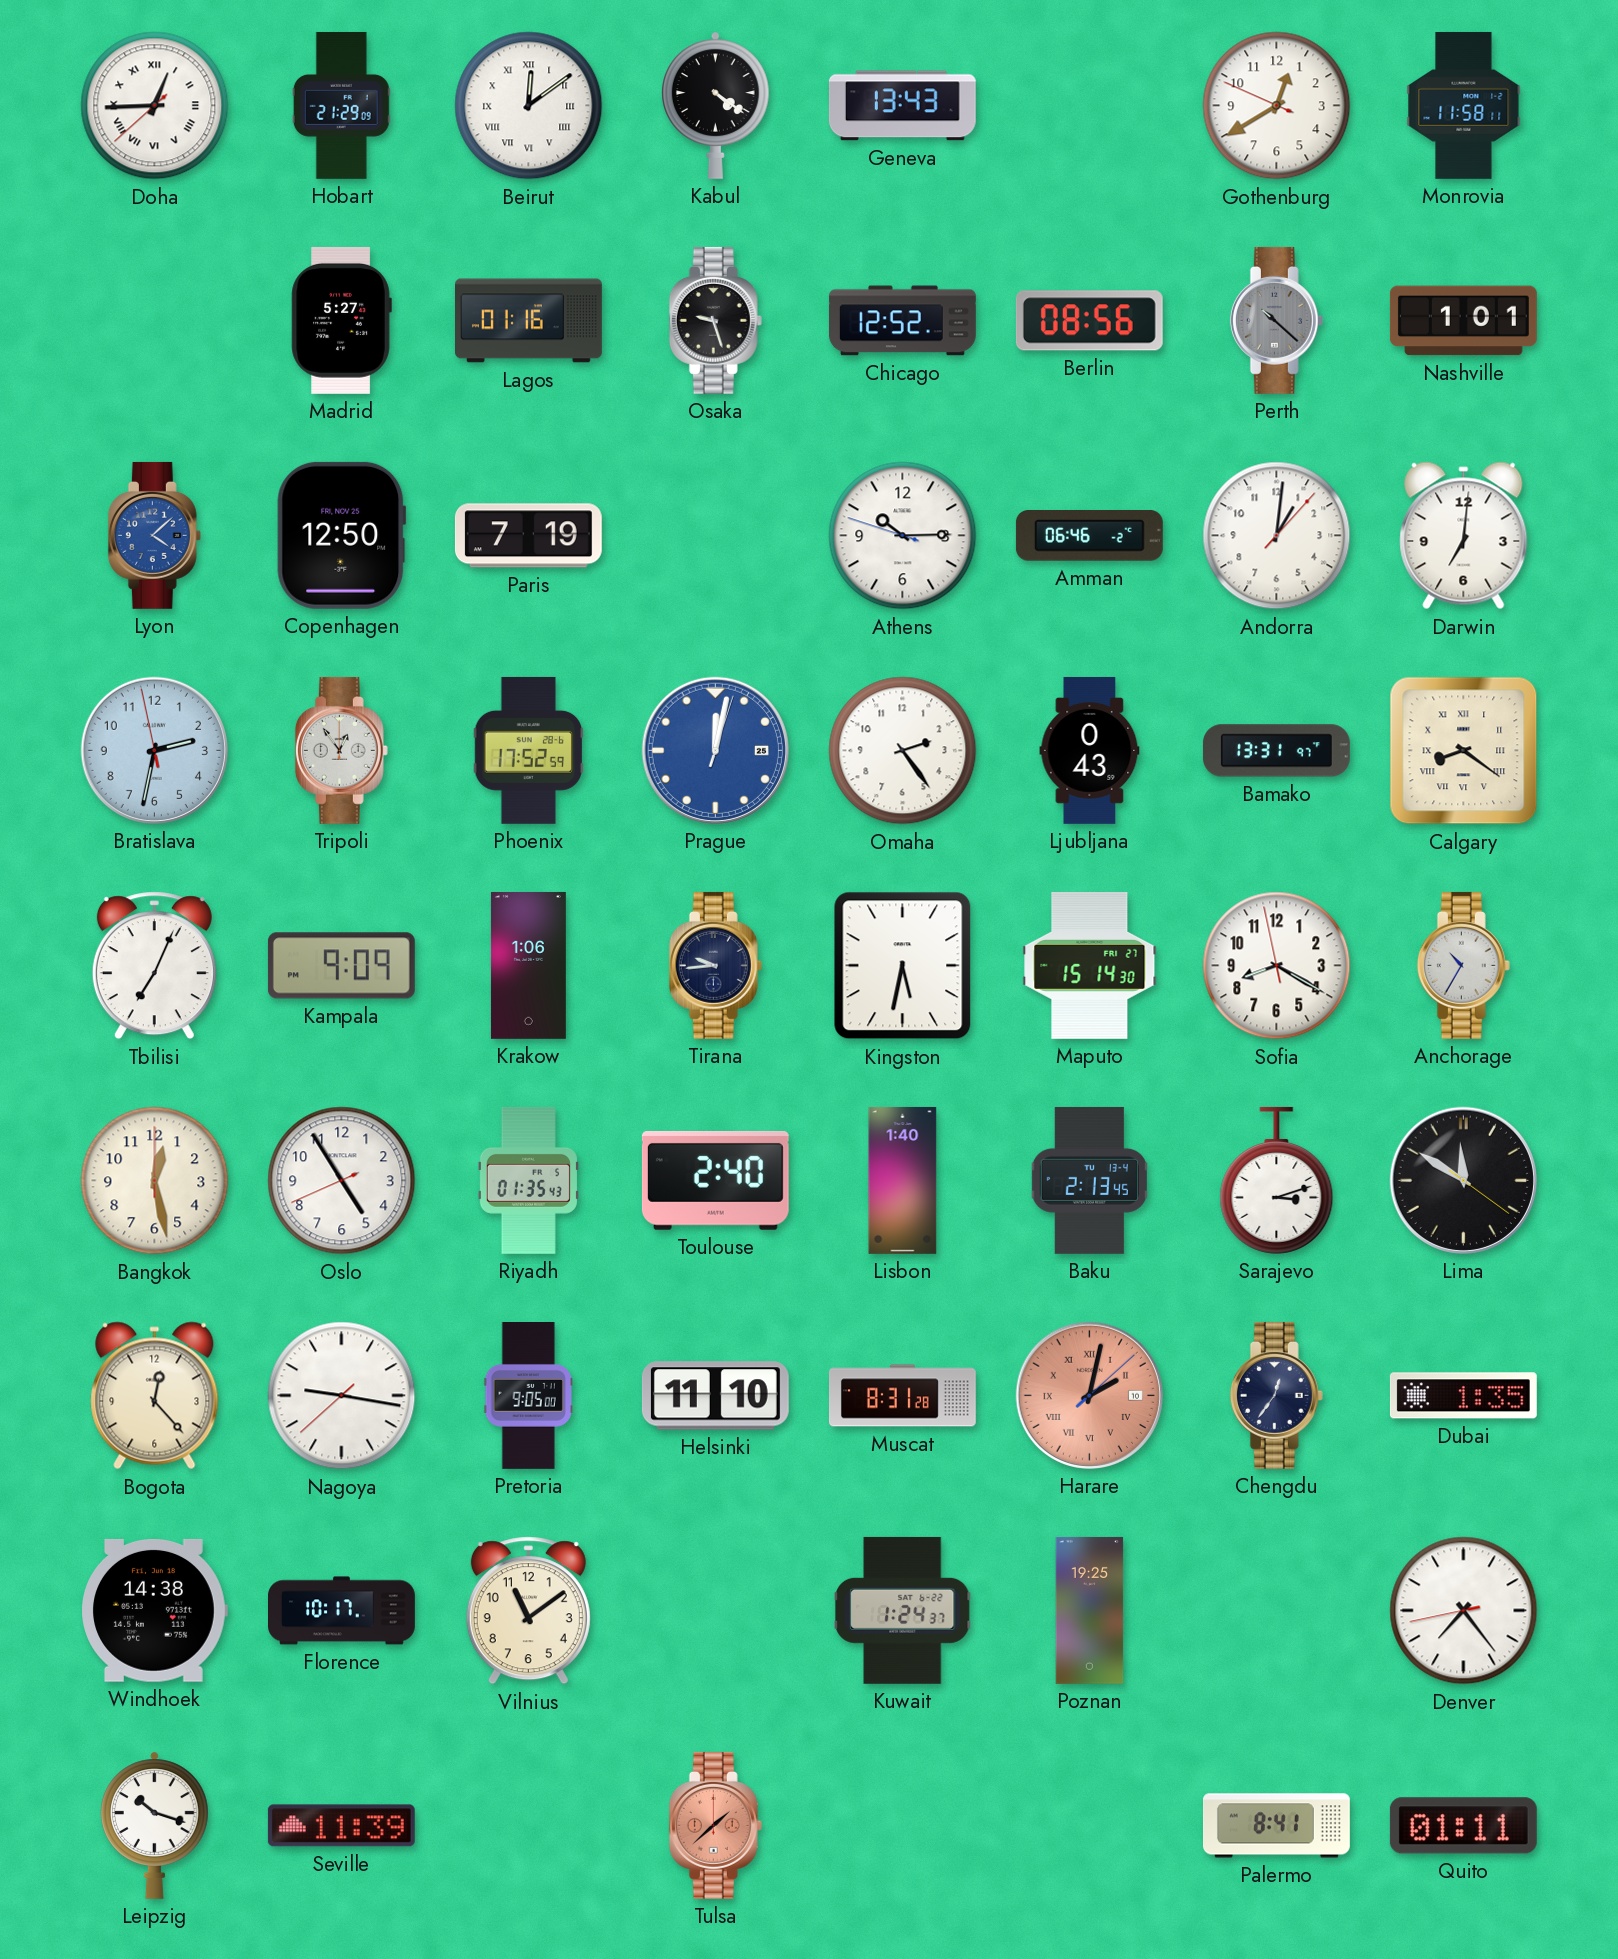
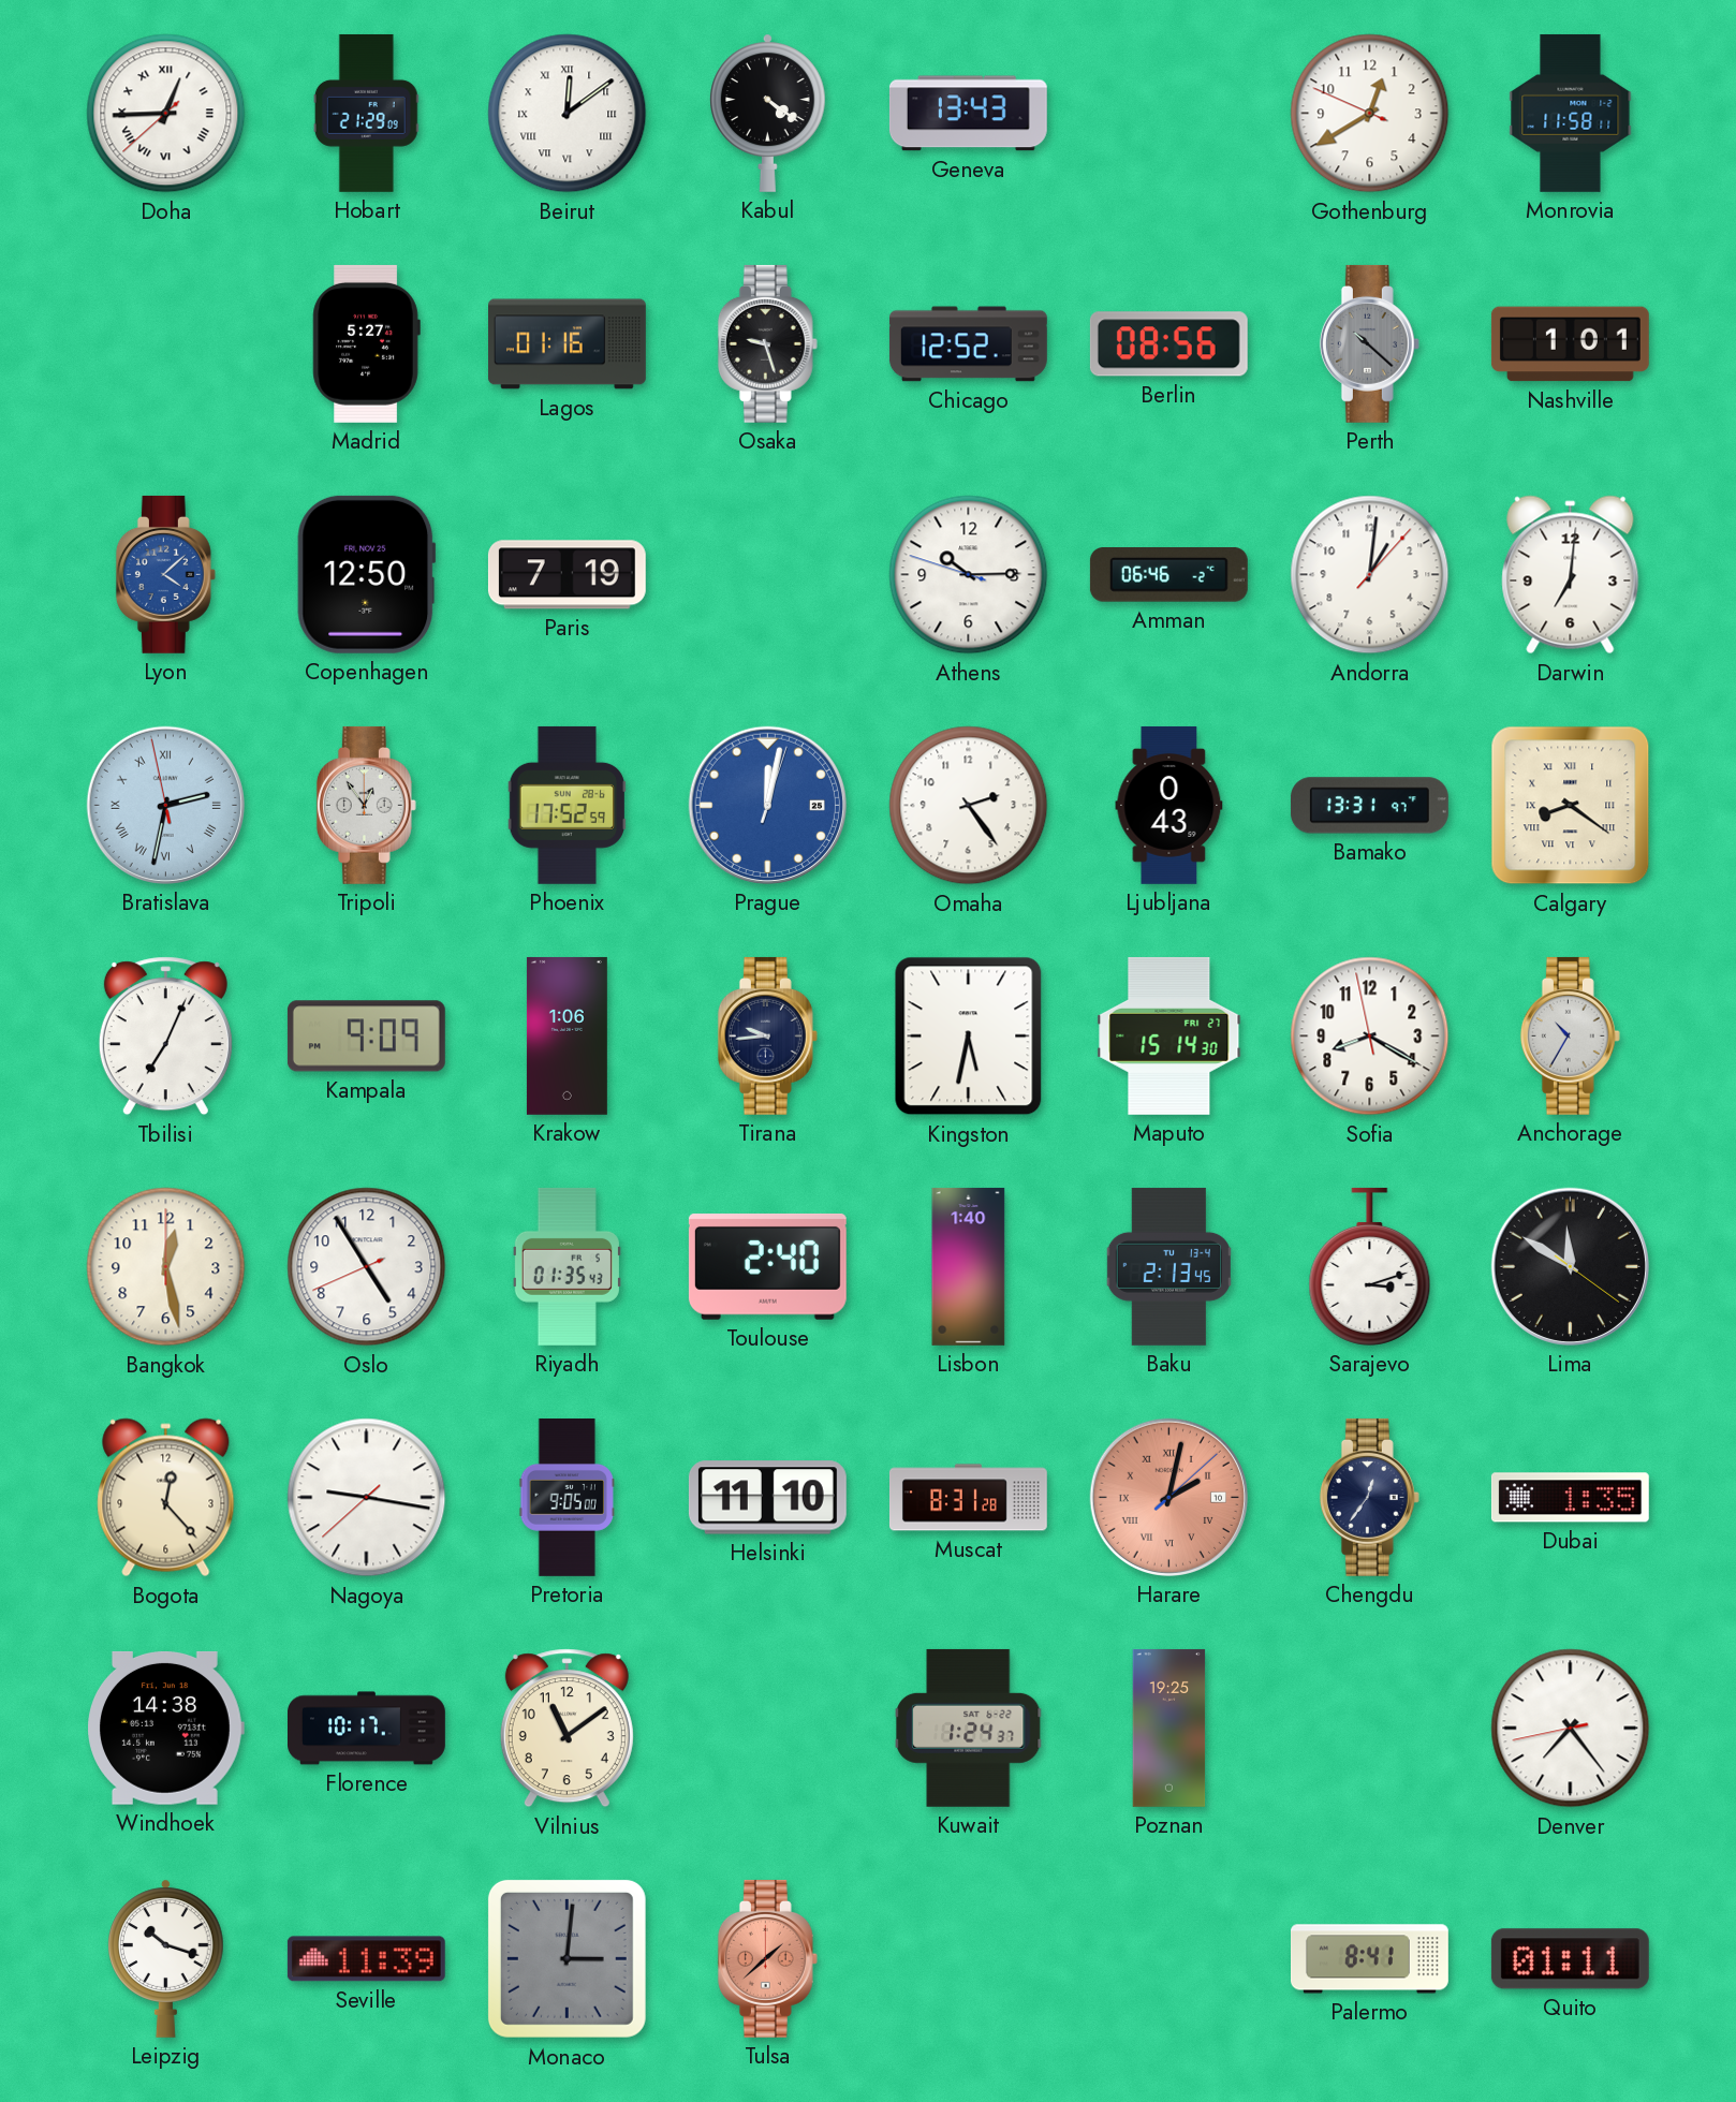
Bratislava numerals: Arabic -> Roman (165, 805)
Monaco: none -> 3:01 (567, 1958)
